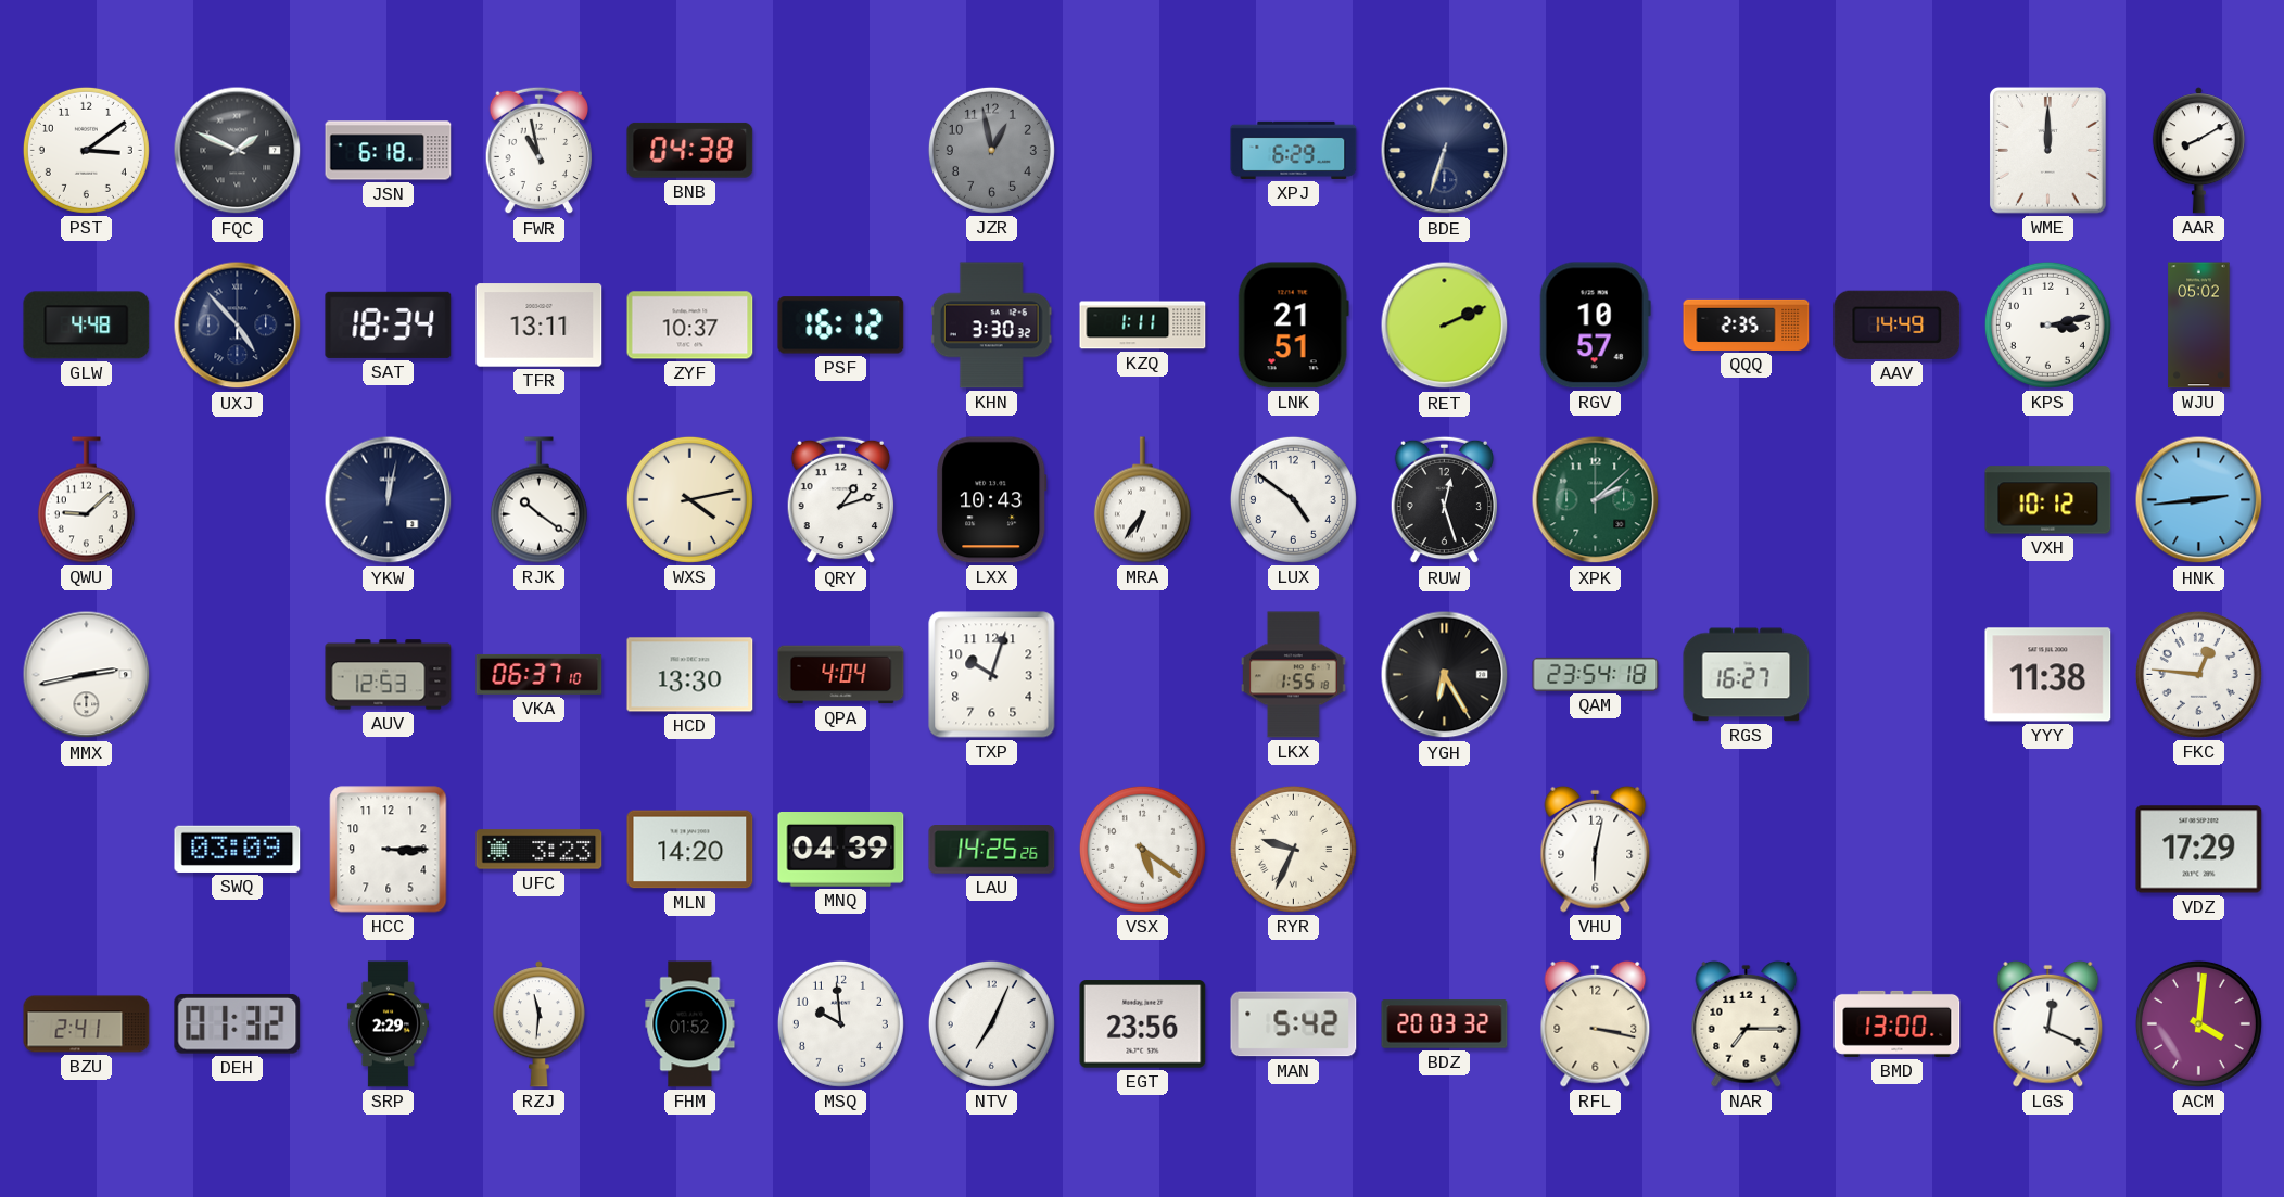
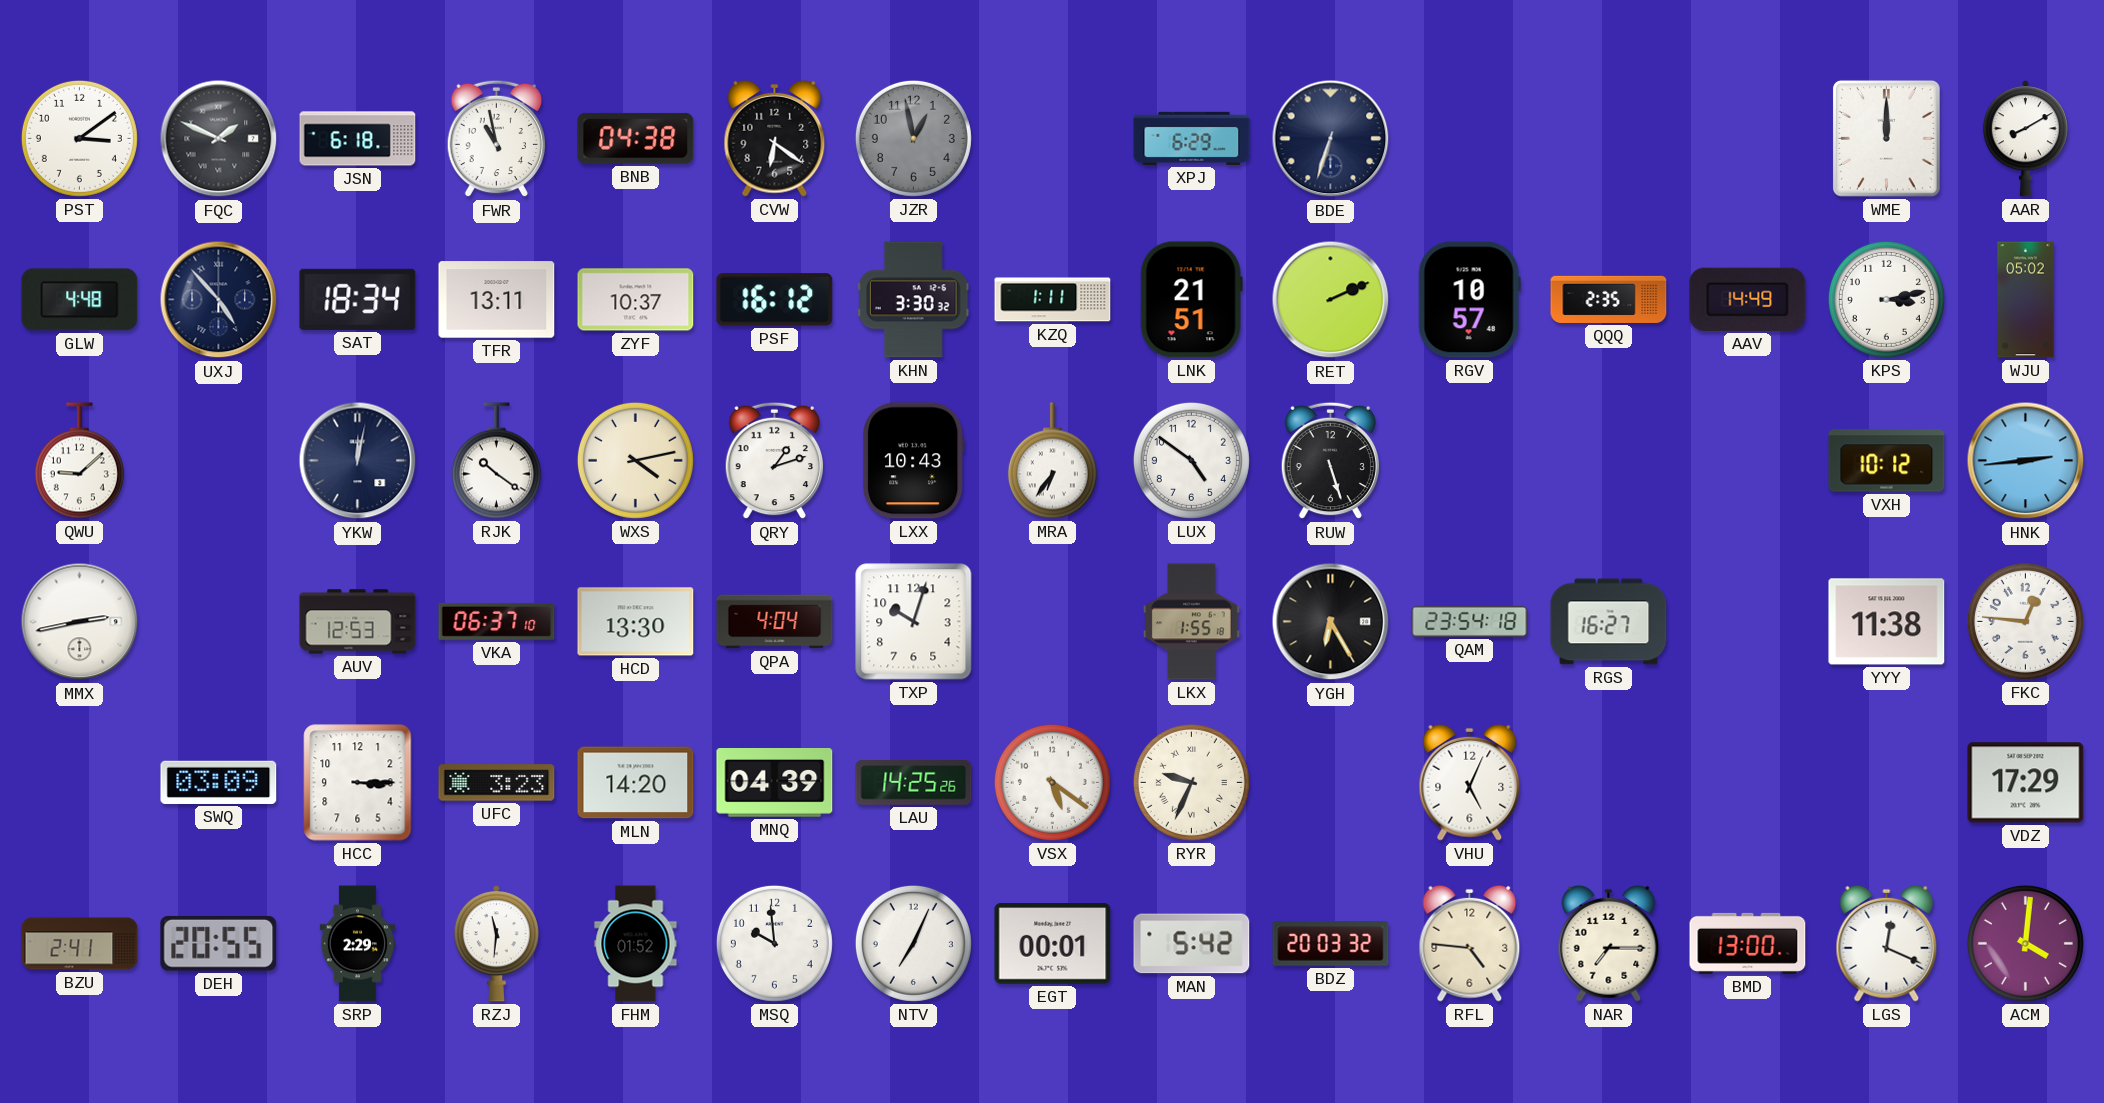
CVW: none -> 6:21 (775, 138)
RUW: 12:27 -> 5:27 (1330, 461)
XPK: 2:08 -> none (1596, 500)
VHU: 6:02 -> 5:04 (1470, 782)
DEH: 01:32 -> 20:55 (219, 943)
EGT: 23:56 -> 00:01 (1053, 944)
RFL: 3:17 -> 4:46 (1470, 943)
